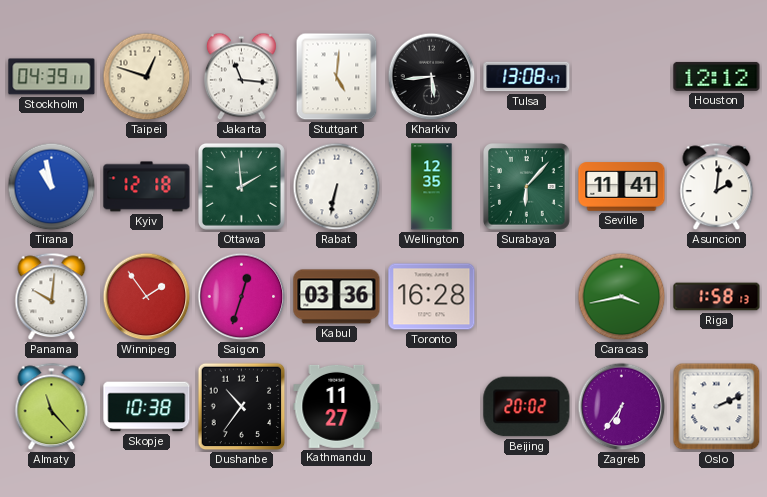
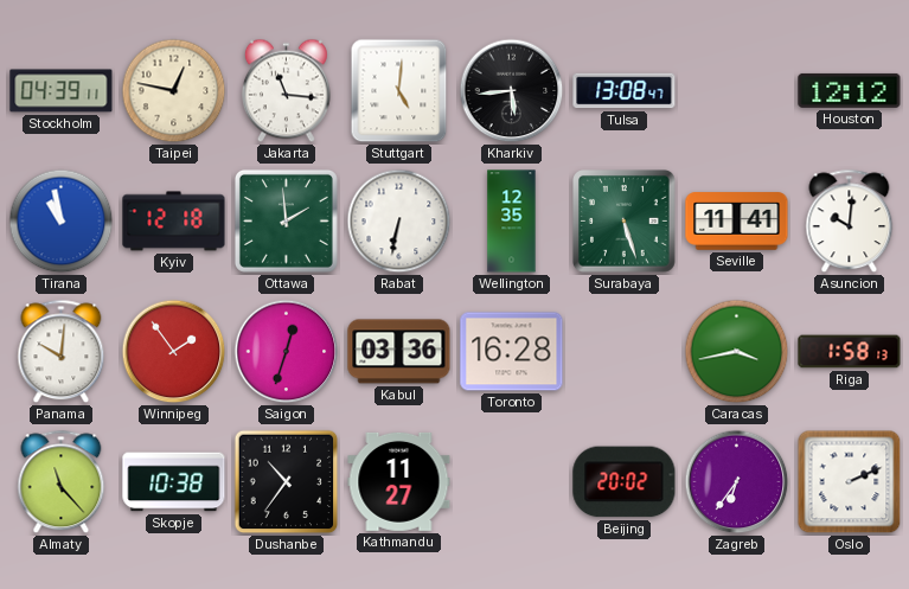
Taipei: 12:48 -> 12:47 (174, 91)
Surabaya: 6:07 -> 5:27 (625, 222)
Asuncion: 2:01 -> 10:01 (850, 222)
